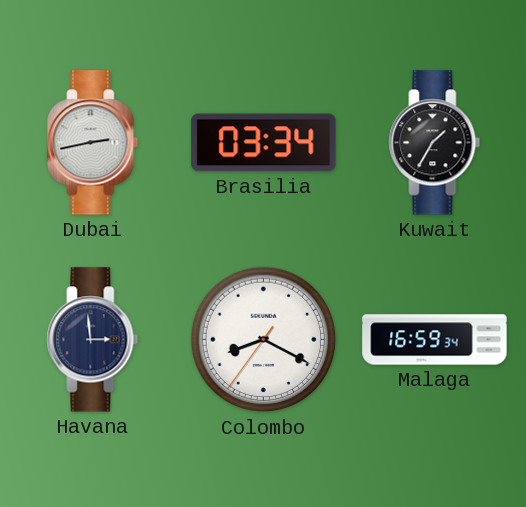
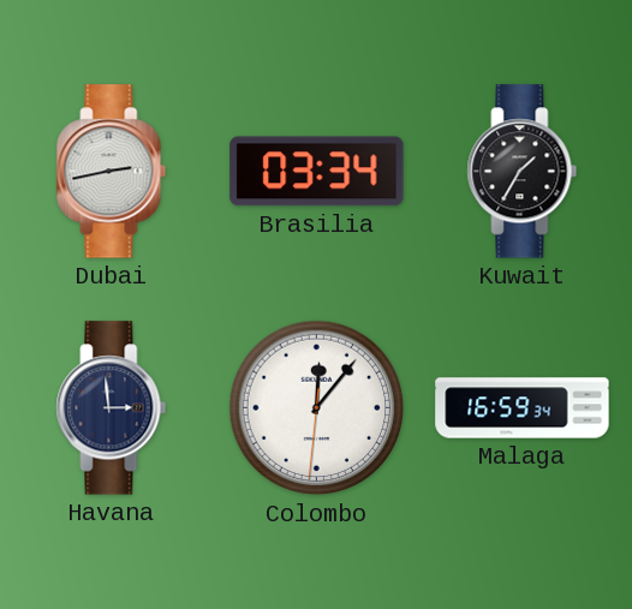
Colombo: 8:19 -> 12:06 (317, 408)
